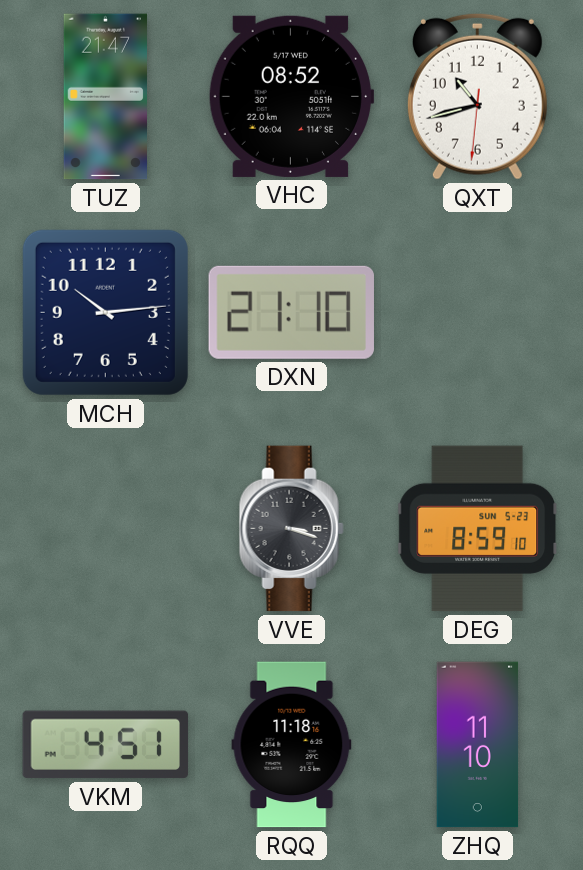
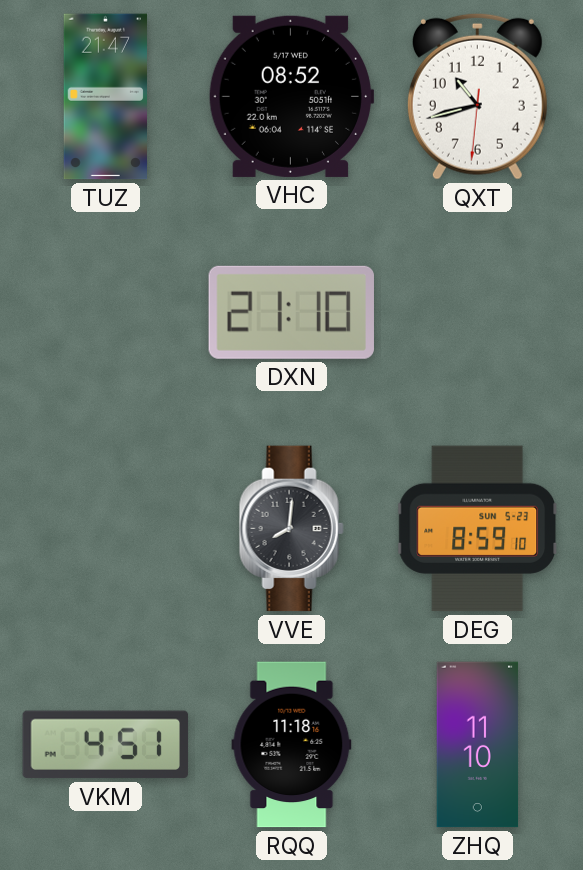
MCH: 10:14 -> none (105, 312)
VVE: 3:18 -> 8:01 (291, 529)
